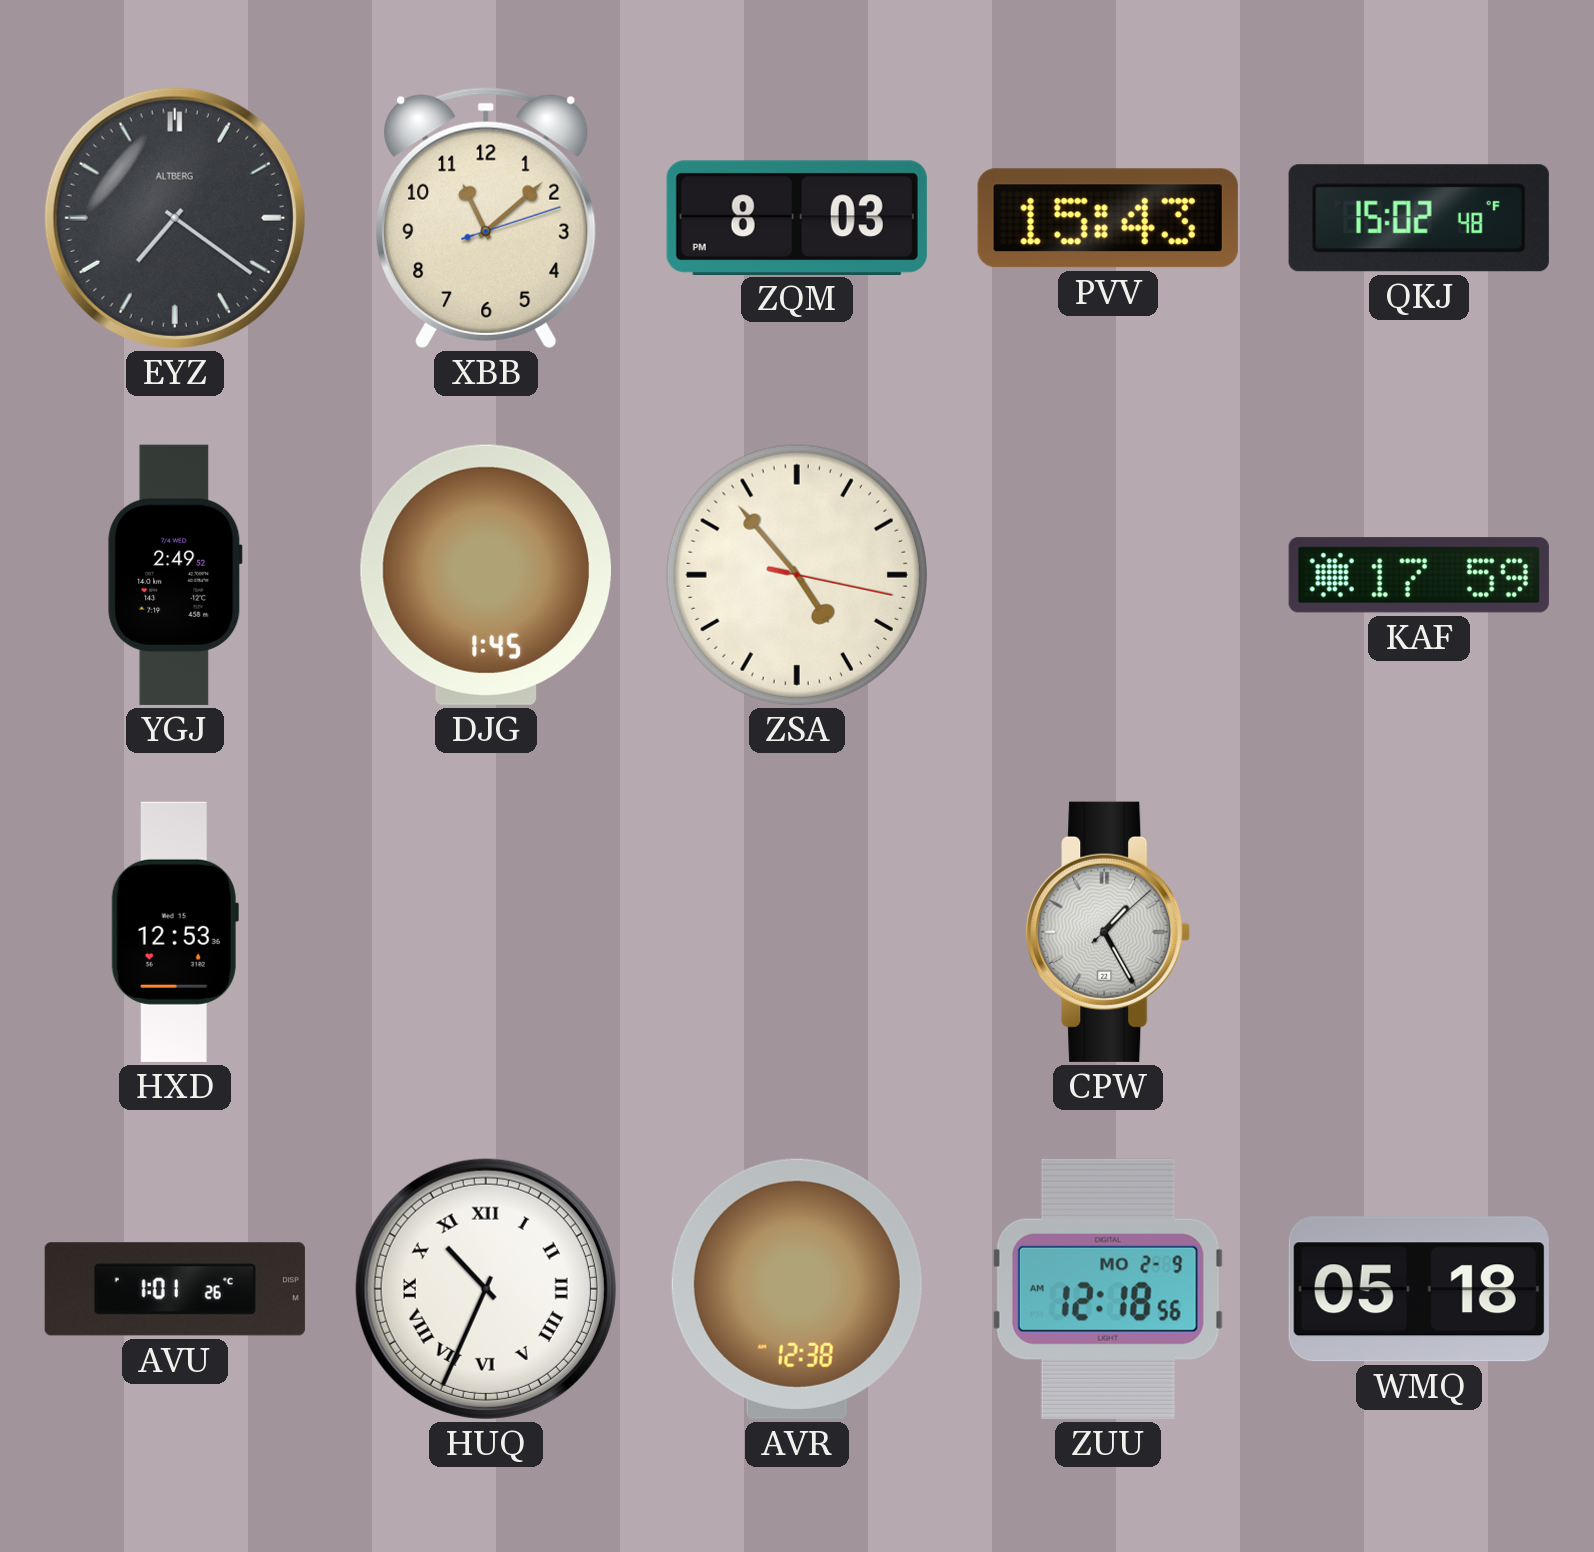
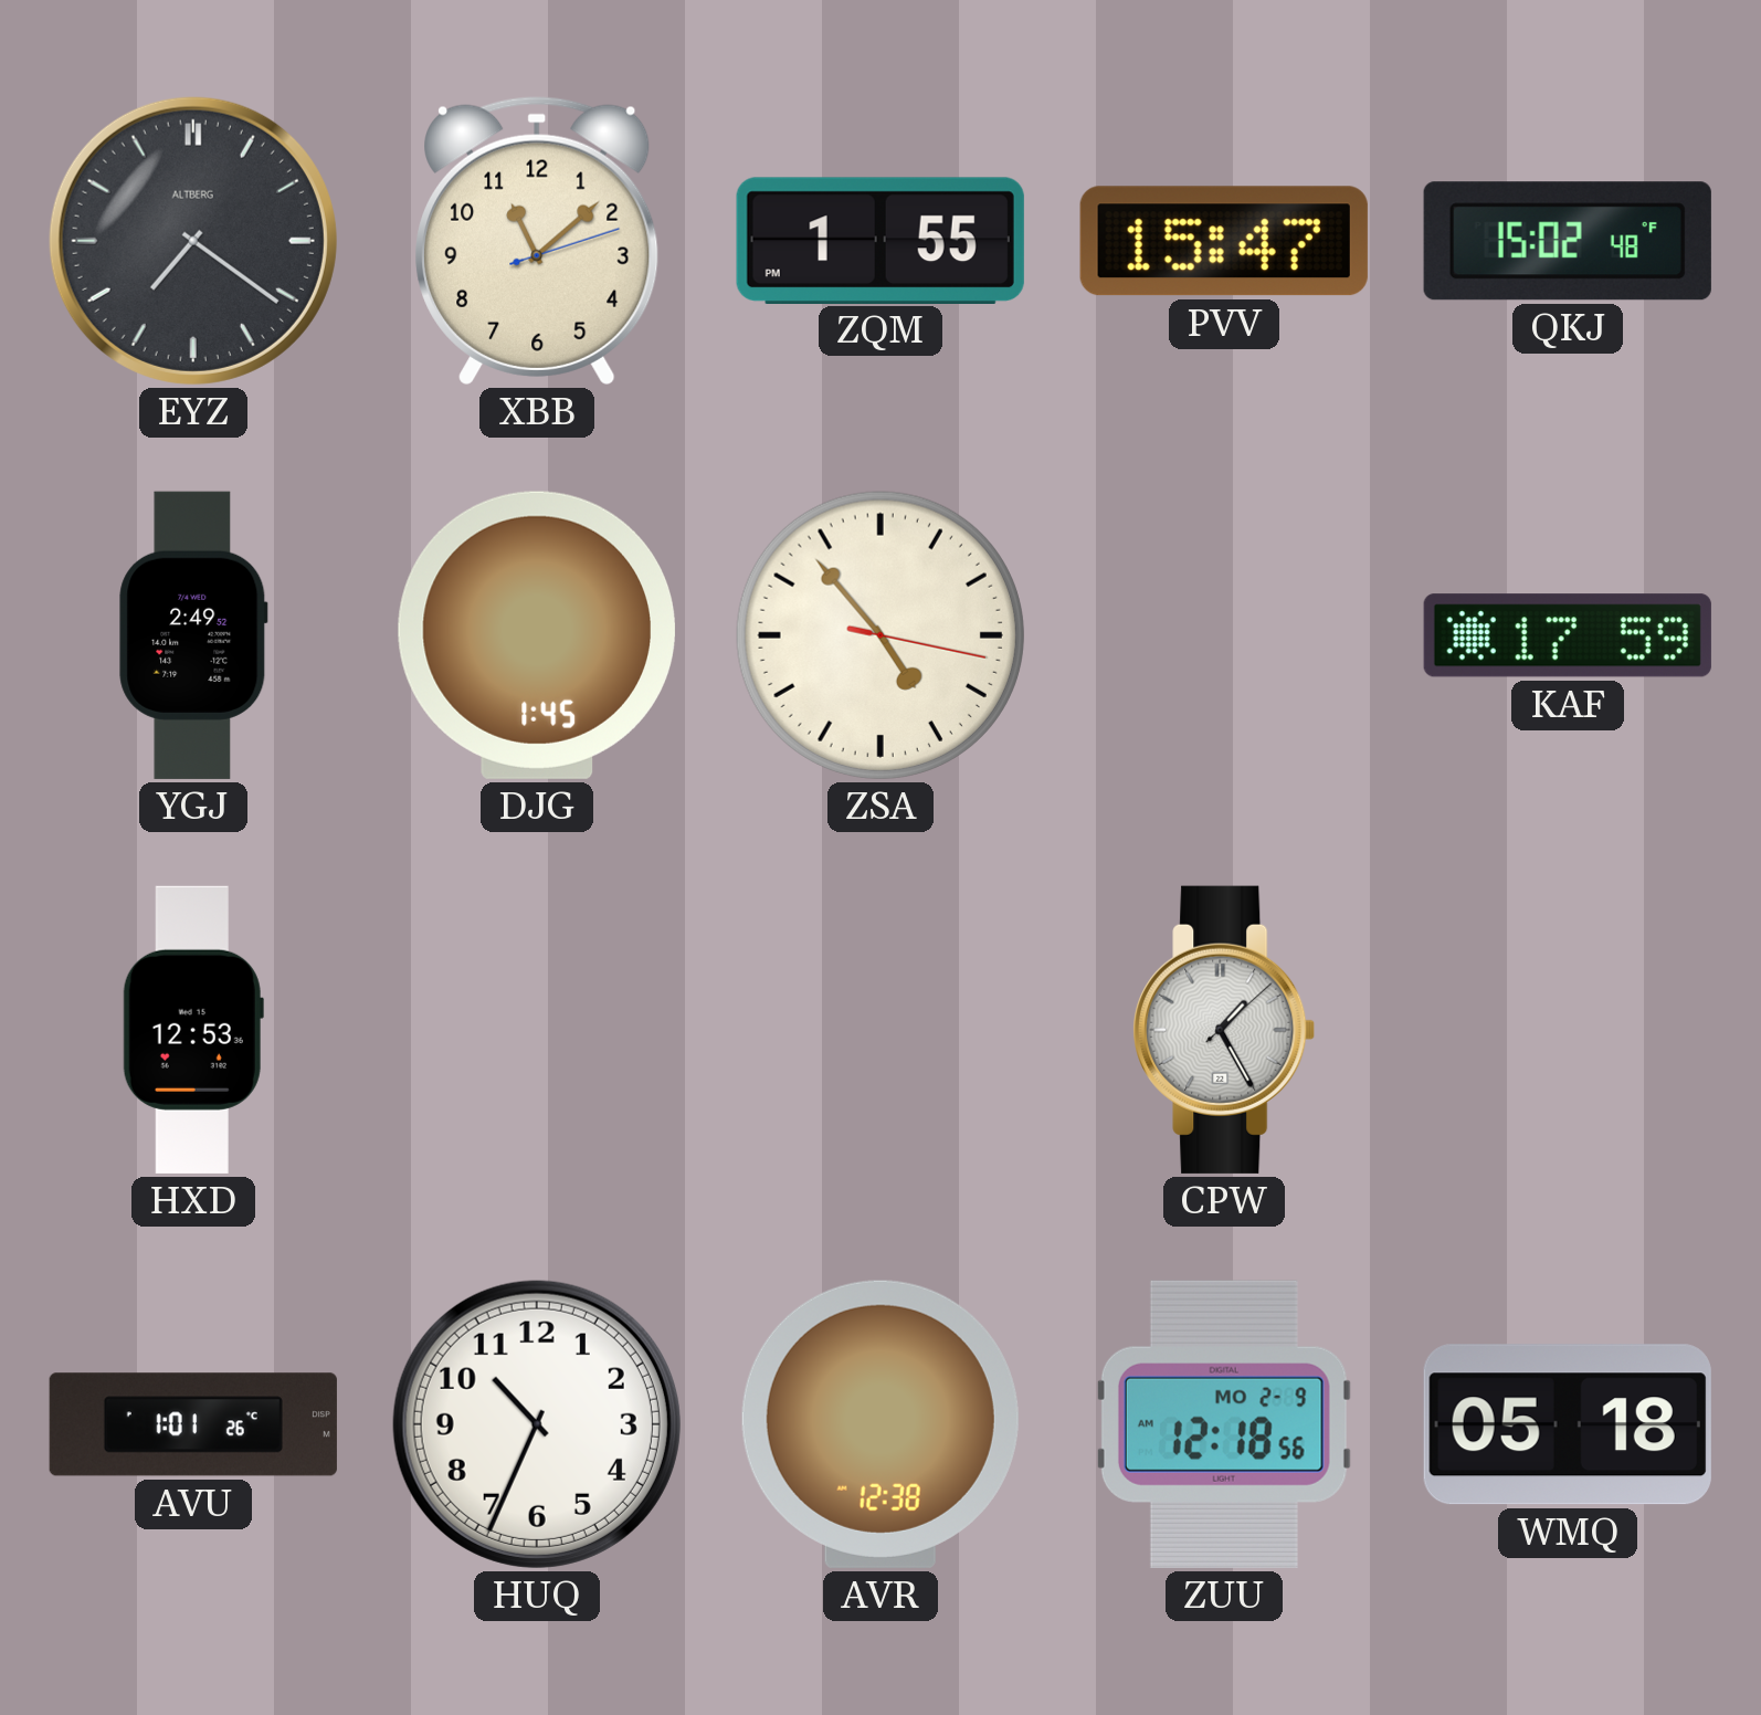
ZQM: 8:03 -> 1:55 (881, 240)
PVV: 15:43 -> 15:47 (1224, 241)
HUQ numerals: Roman -> Arabic (537, 1424)
